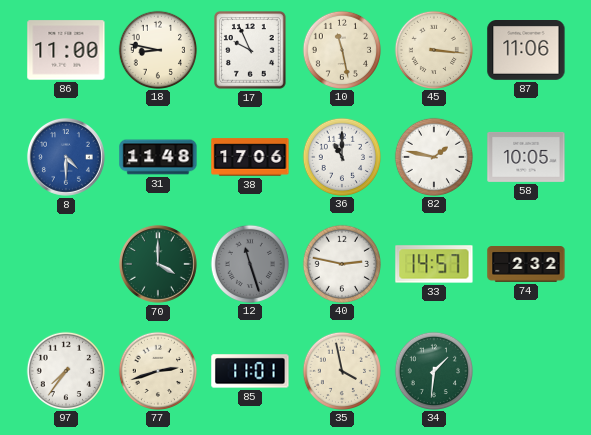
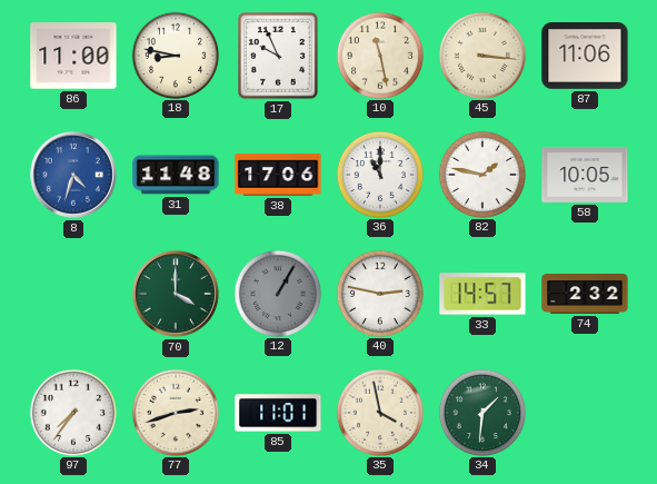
8: 4:30 -> 4:33 (73, 175)
12: 11:27 -> 1:05 (277, 293)
